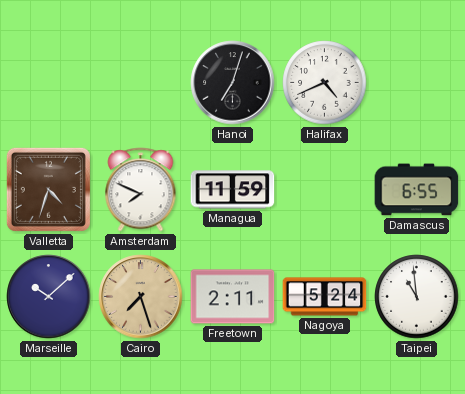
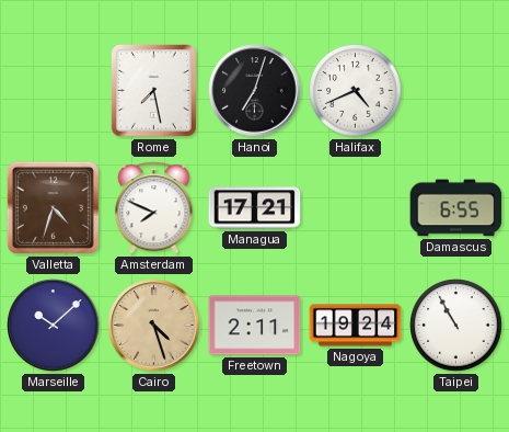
Rome: none -> 7:28 (154, 91)
Managua: 11:59 -> 17:21 (255, 208)
Cairo: 7:27 -> 4:27 (154, 326)
Nagoya: 5:24 -> 19:24 (356, 326)
Taipei: 10:59 -> 10:55 (456, 326)
